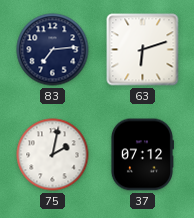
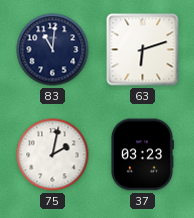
83: 7:14 -> 11:01 (53, 50)
37: 07:12 -> 03:23 (142, 155)
